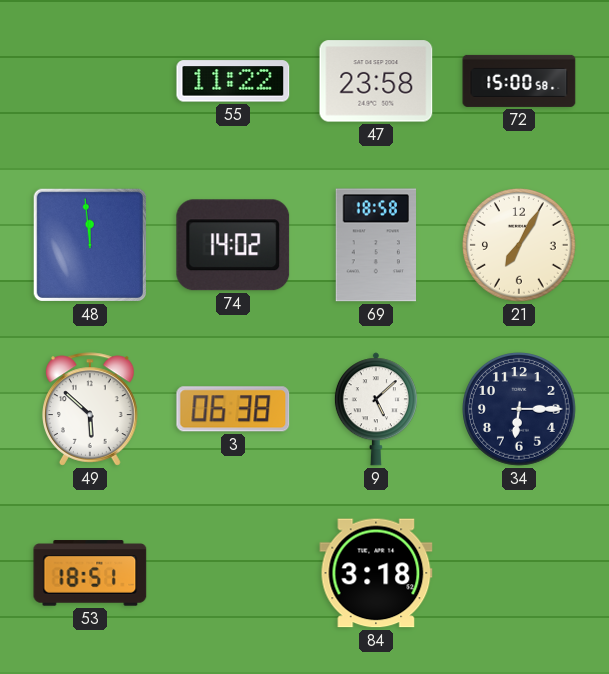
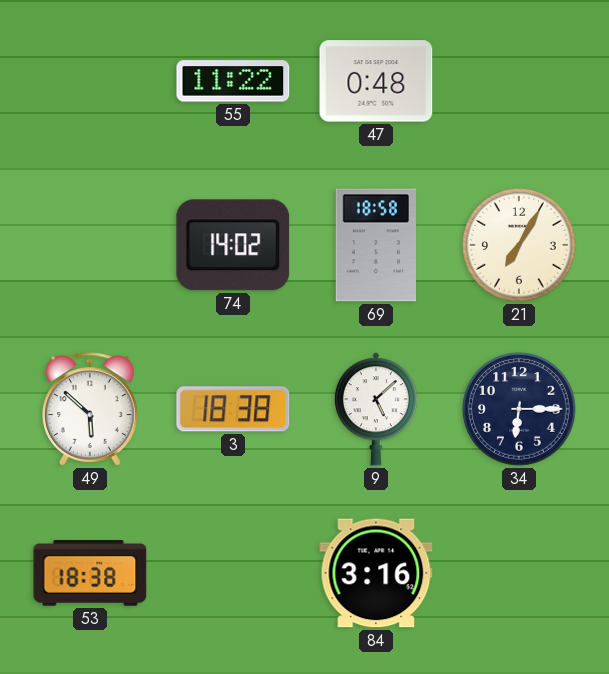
47: 23:58 -> 0:48 (376, 81)
72: 15:00 -> none (519, 81)
48: 11:59 -> none (90, 245)
3: 06:38 -> 18:38 (233, 409)
53: 18:51 -> 18:38 (90, 573)
84: 3:18 -> 3:16 (376, 573)
